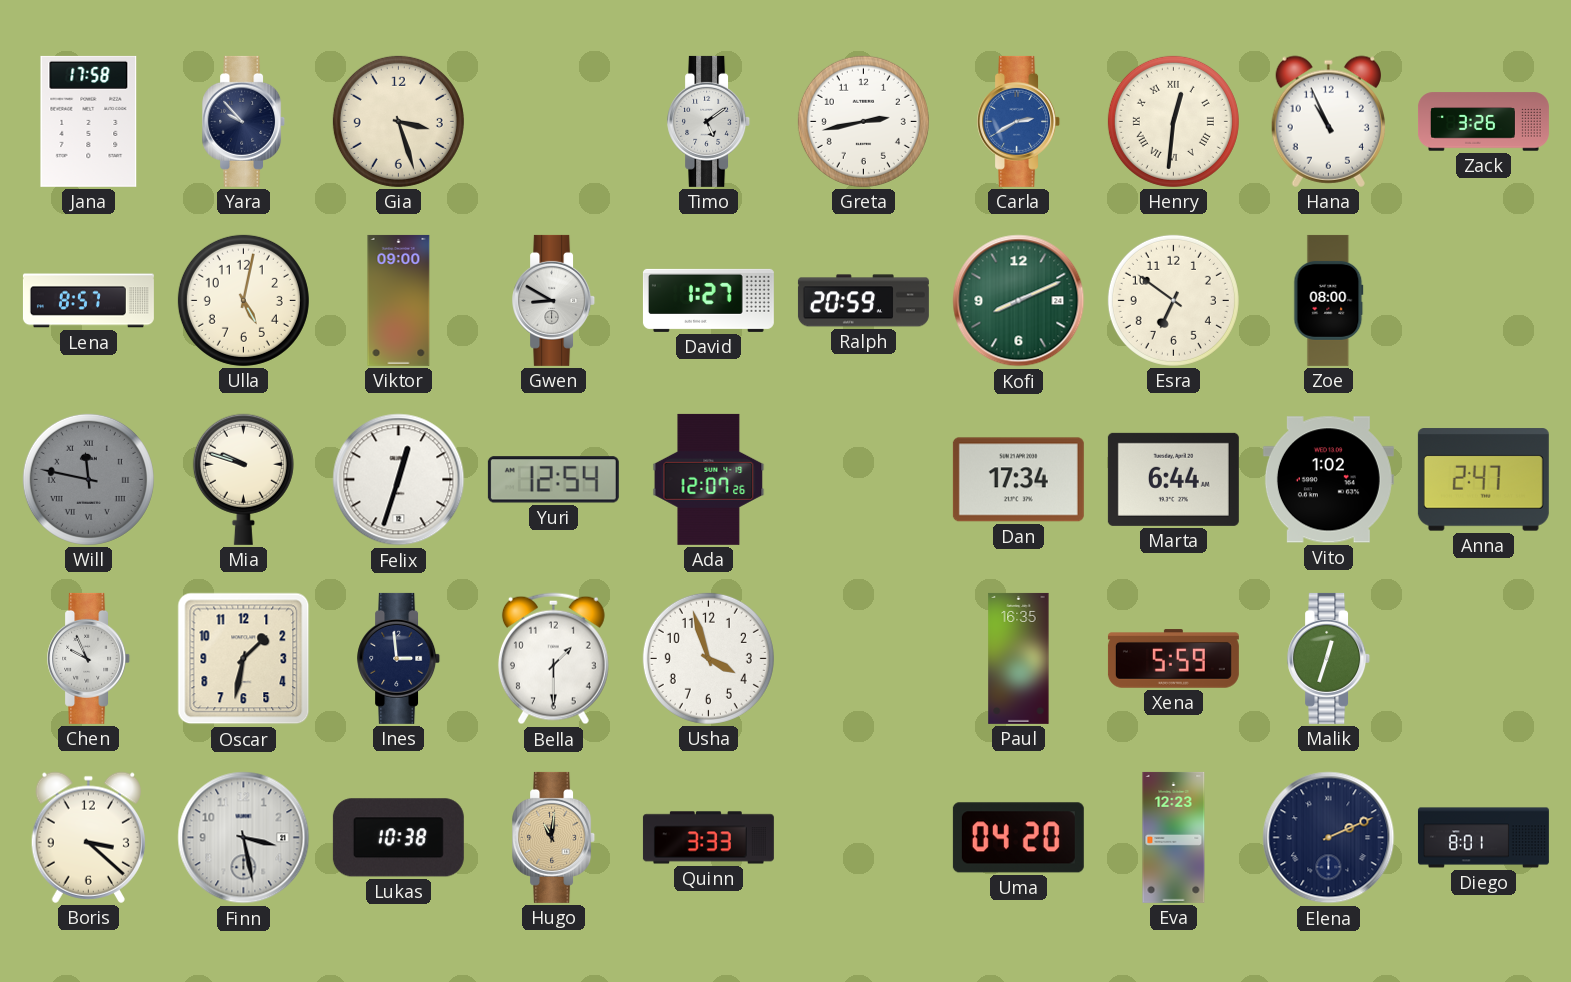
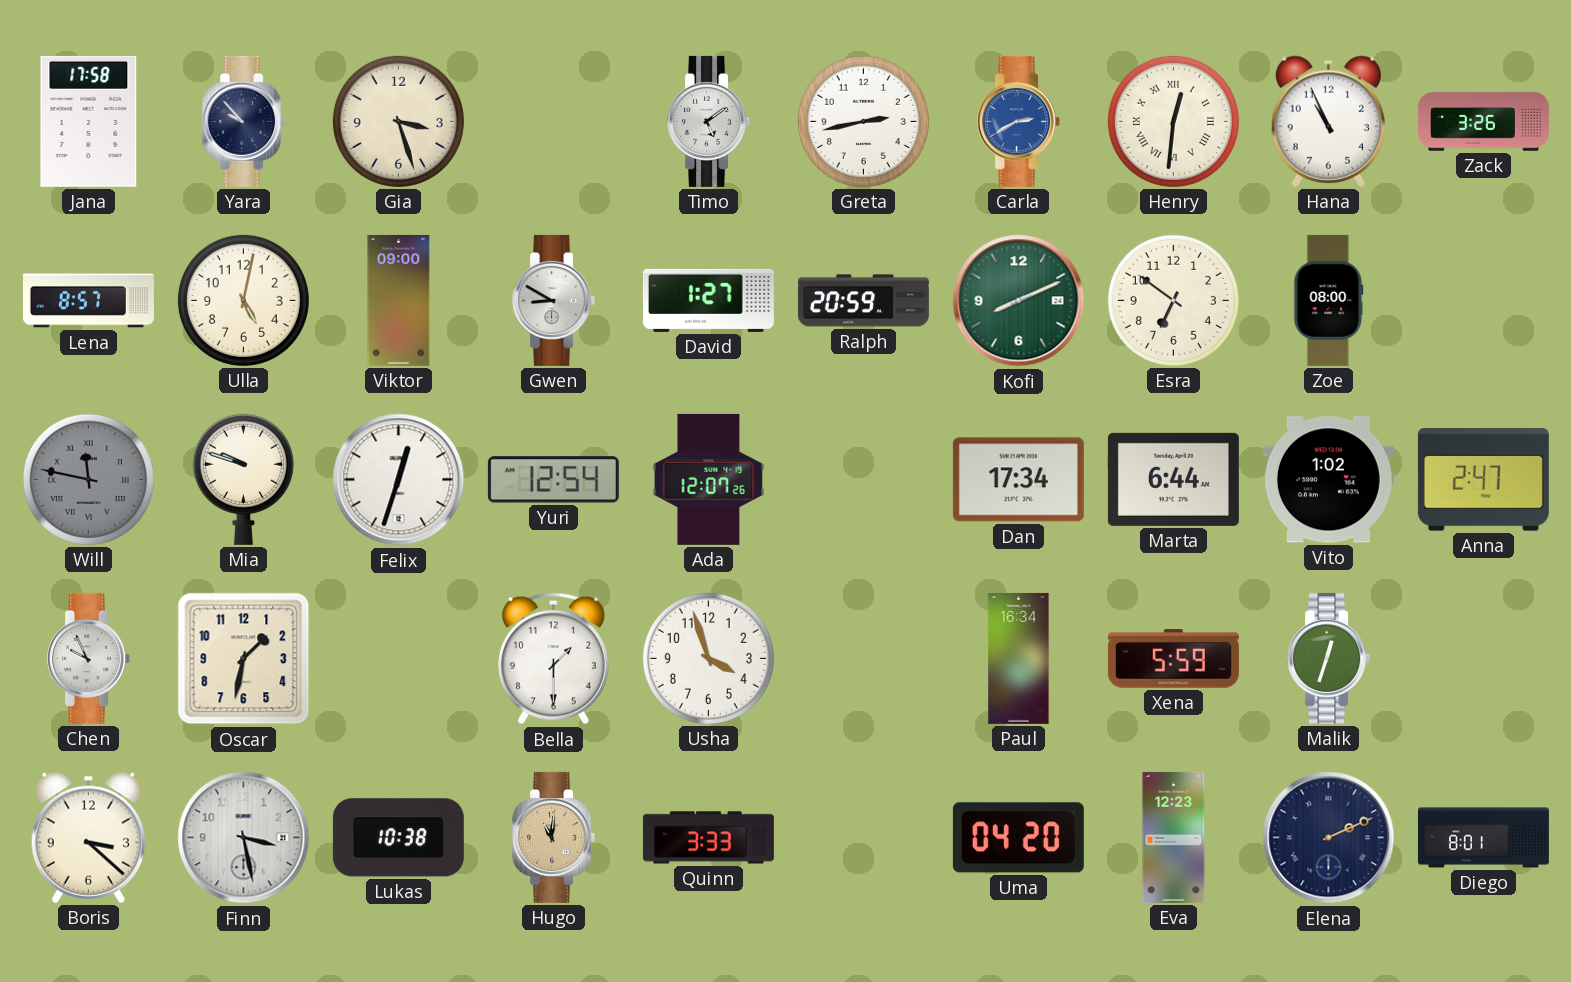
Ines: 2:59 -> none (399, 658)
Paul: 16:35 -> 16:34 (1019, 658)
